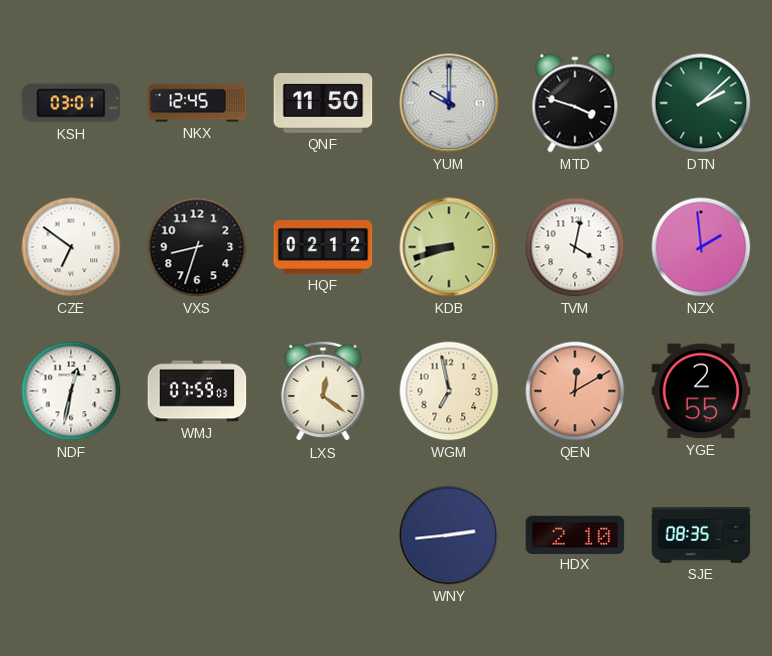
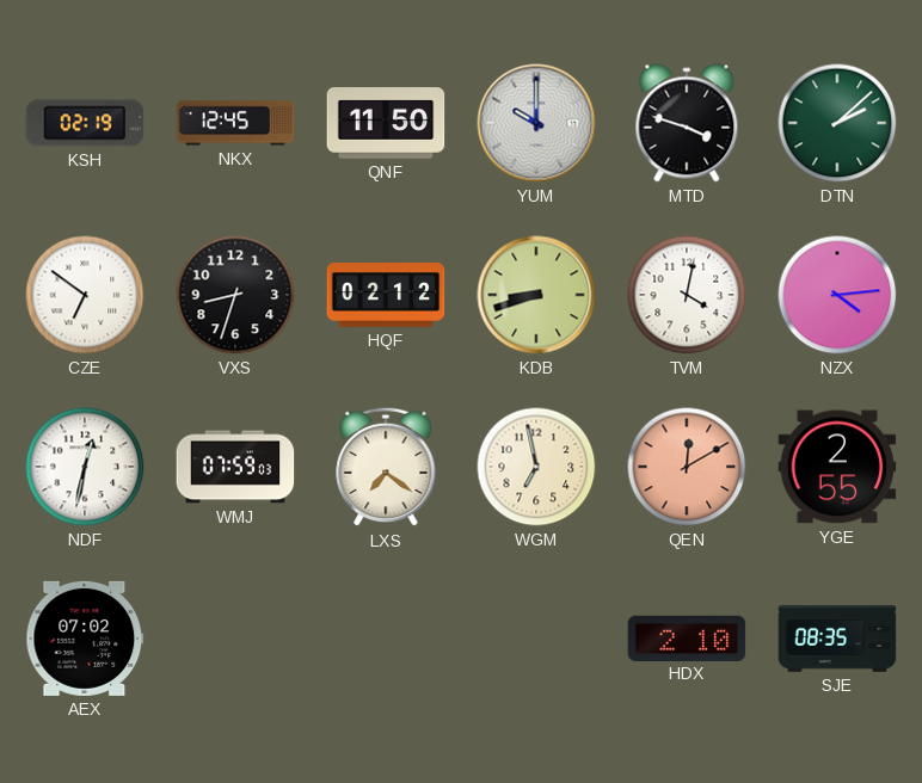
KSH: 03:01 -> 02:19 (85, 123)
NZX: 1:59 -> 4:14 (837, 295)
LXS: 12:21 -> 7:21 (386, 467)
AEX: none -> 07:02 (85, 639)
WNY: 2:44 -> none (449, 535)
